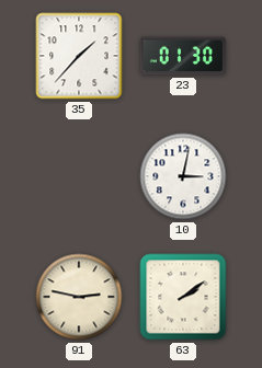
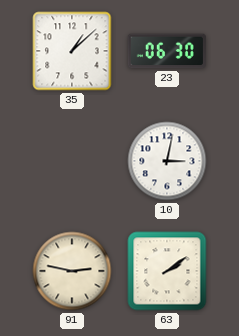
35: 1:37 -> 1:08 (72, 51)
23: 01:30 -> 06:30 (167, 51)
